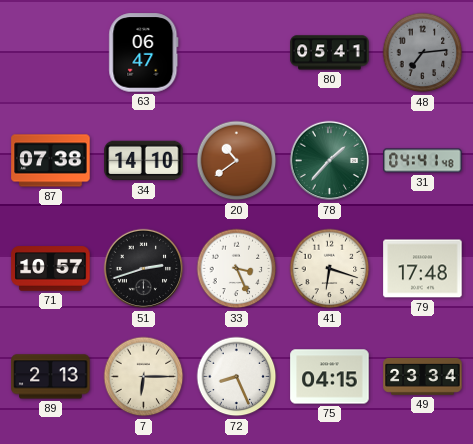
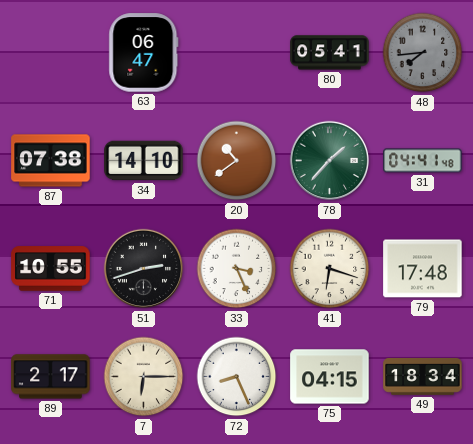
48: 7:14 -> 7:44 (423, 53)
71: 10:57 -> 10:55 (51, 269)
89: 2:13 -> 2:17 (51, 377)
49: 23:34 -> 18:34 (423, 377)
